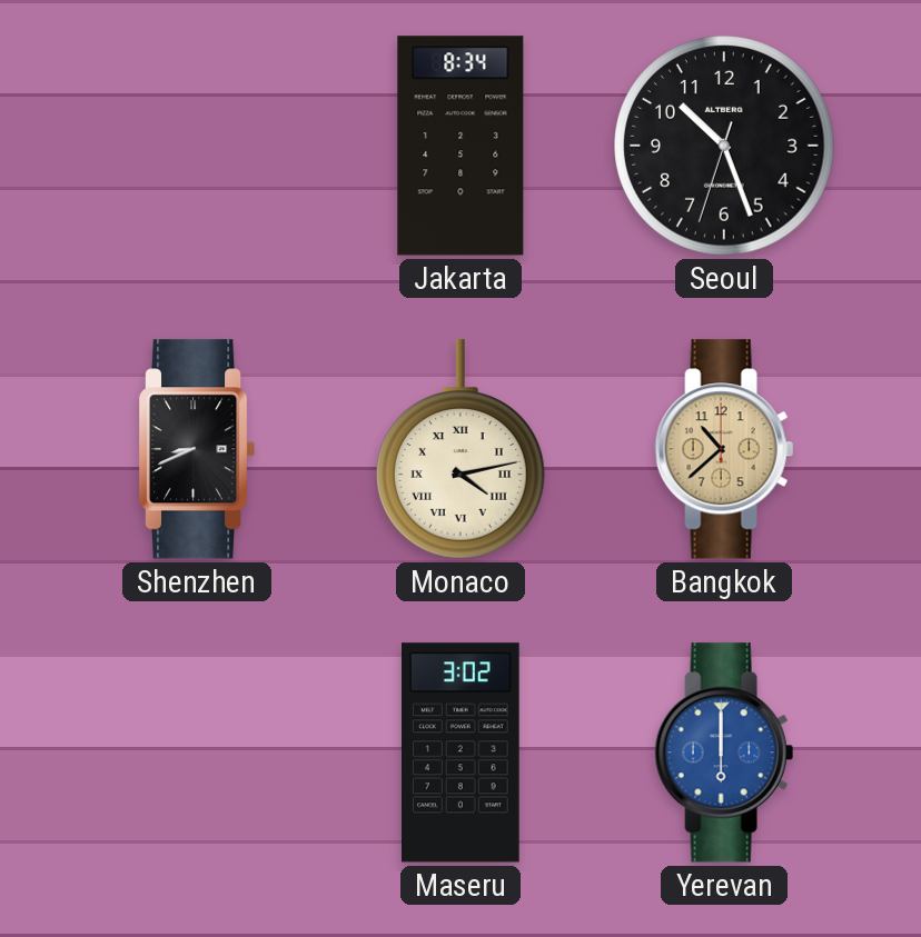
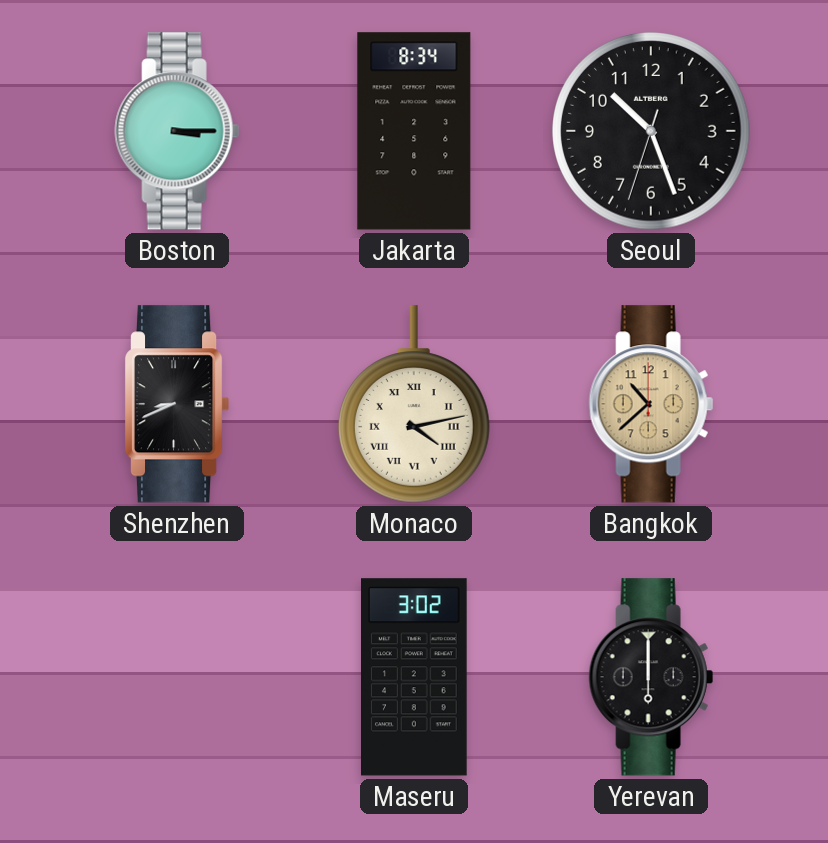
Boston: none -> 3:15 (177, 131)
Yerevan dial: blue -> black (651, 677)
